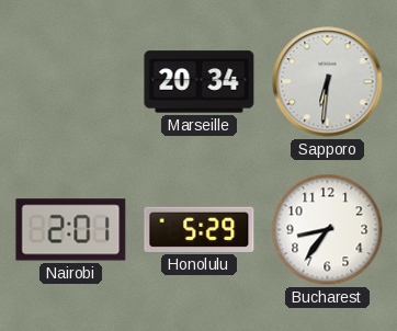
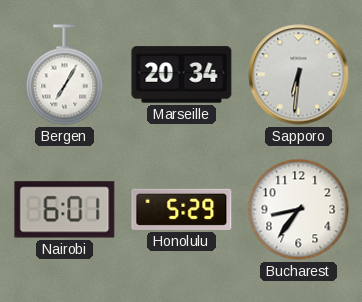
Bergen: none -> 7:05 (65, 75)
Nairobi: 2:01 -> 6:01 (65, 210)
